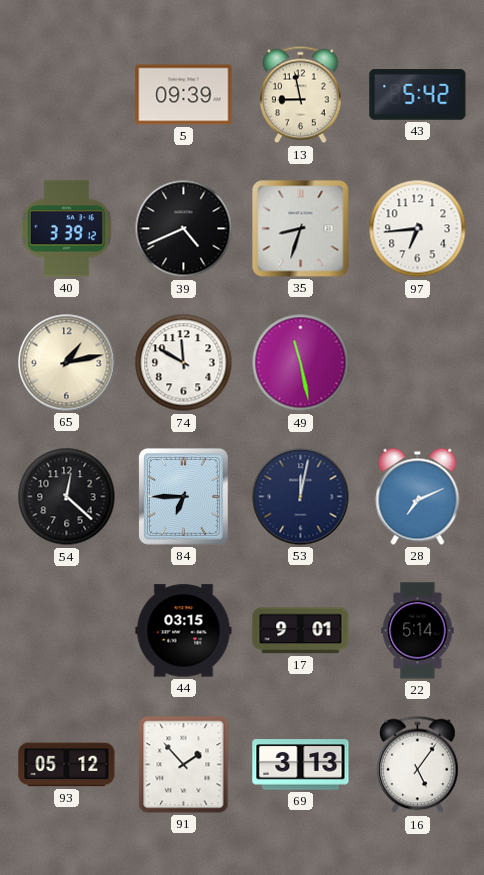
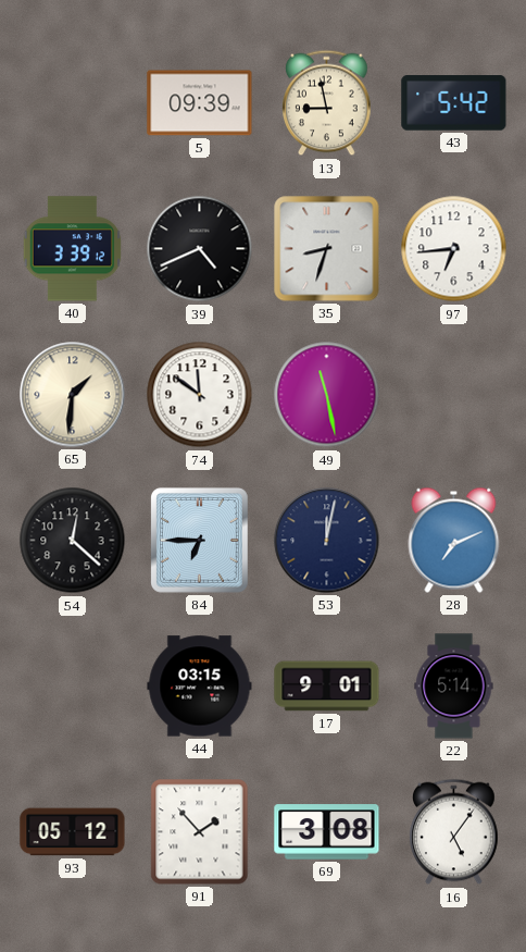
65: 1:13 -> 1:31 (73, 395)
74: 11:50 -> 11:51 (200, 395)
69: 3:13 -> 3:08 (327, 832)
